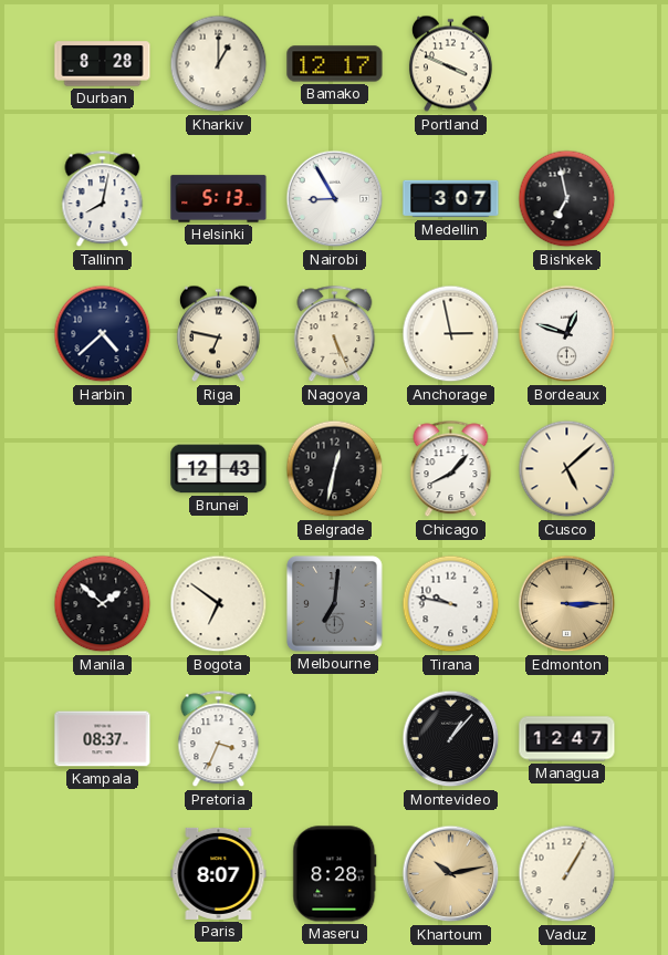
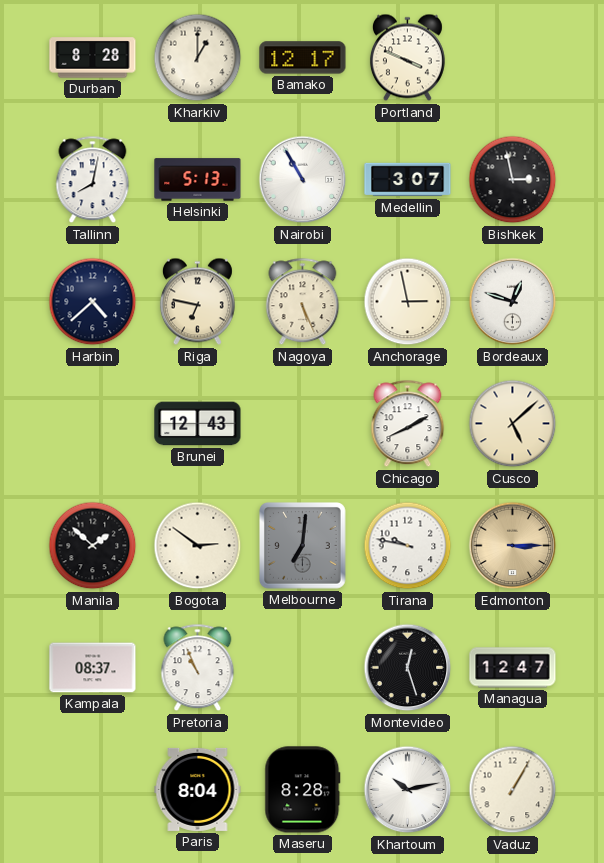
Nairobi: 8:55 -> 10:55 (303, 180)
Bishkek: 6:58 -> 2:58 (513, 180)
Belgrade: 12:32 -> none (335, 469)
Chicago: 8:07 -> 8:10 (408, 424)
Bogota: 6:51 -> 2:51 (198, 546)
Pretoria: 3:34 -> 10:56 (198, 668)
Montevideo: 1:07 -> 12:27 (408, 668)
Paris: 8:07 -> 8:04 (198, 789)
Khartoum dial: champagne -> white (408, 790)
